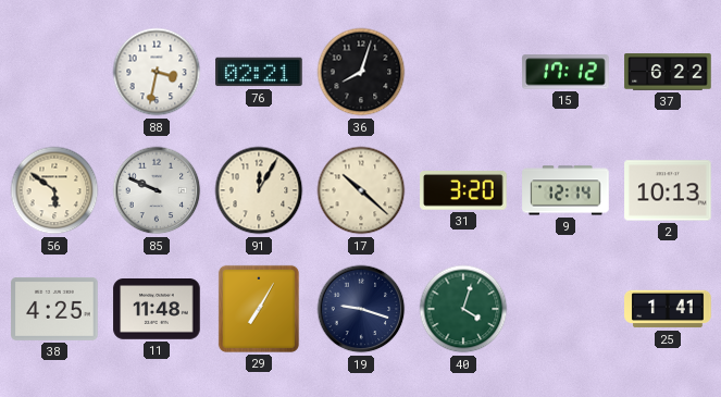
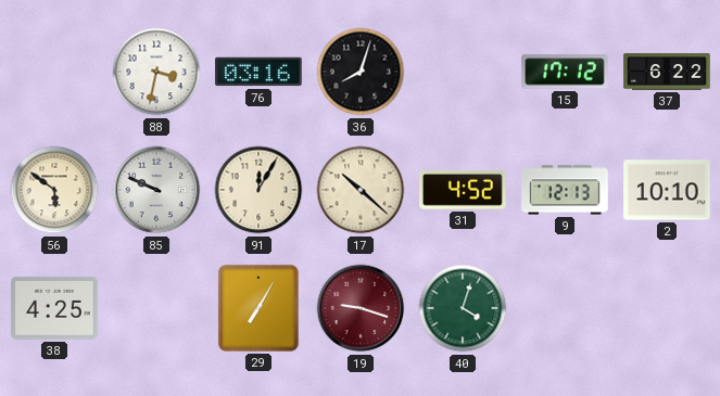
76: 02:21 -> 03:16 (258, 72)
31: 3:20 -> 4:52 (463, 191)
9: 12:14 -> 12:13 (565, 190)
2: 10:13 -> 10:10 (667, 190)
11: 11:48 -> none (157, 310)
19 dial: navy -> burgundy (361, 308)
25: 1:41 -> none (668, 309)
